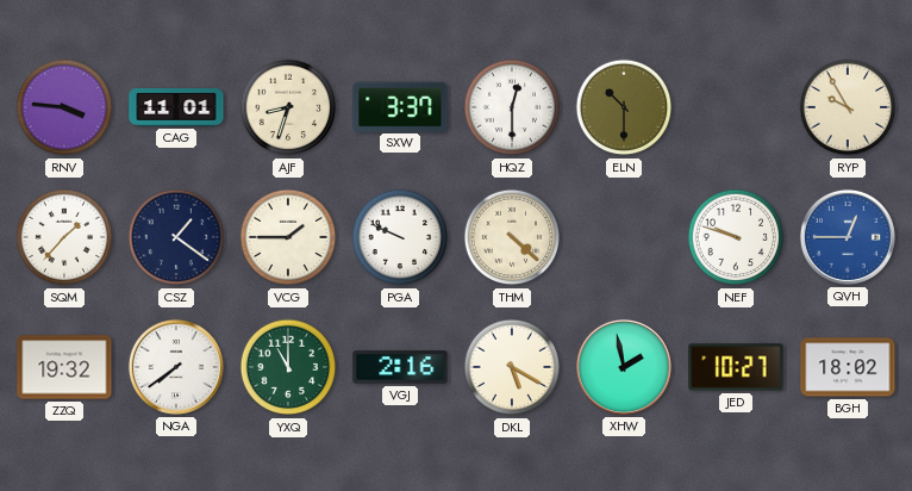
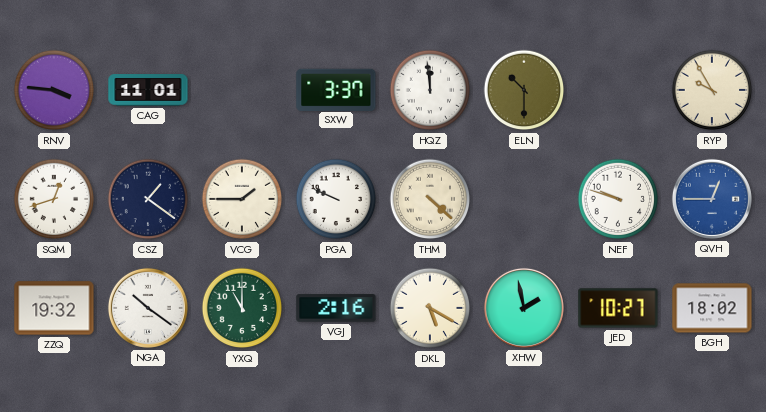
AJF: 8:33 -> none (288, 107)
HQZ: 12:30 -> 11:59 (430, 90)
SQM: 1:37 -> 12:42 (54, 199)
NGA: 7:39 -> 10:21 (148, 308)
